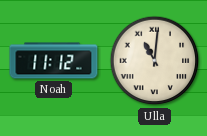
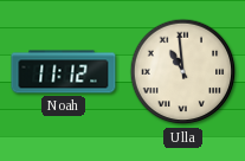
Ulla: 11:01 -> 10:59 (183, 72)
